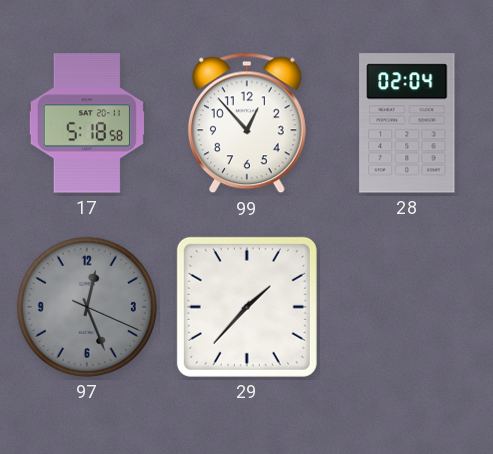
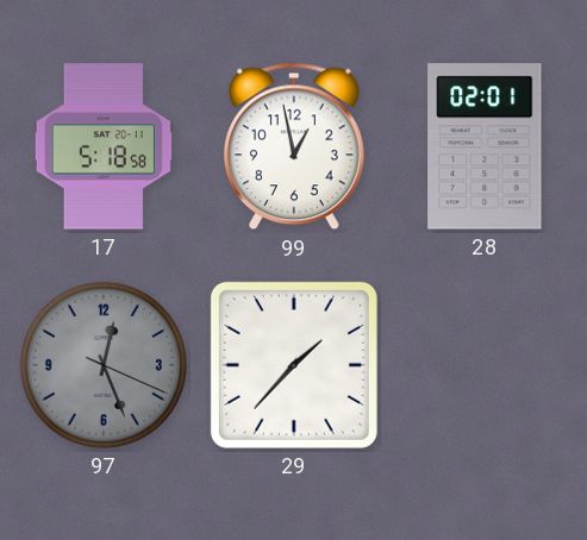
99: 12:53 -> 12:58 (294, 146)
28: 02:04 -> 02:01 (485, 146)
